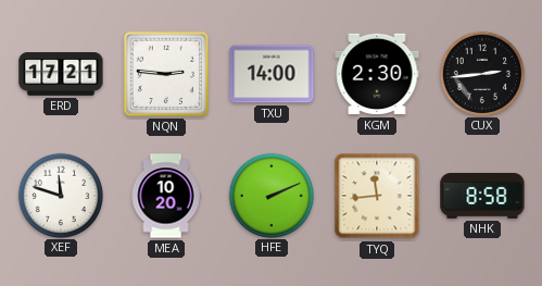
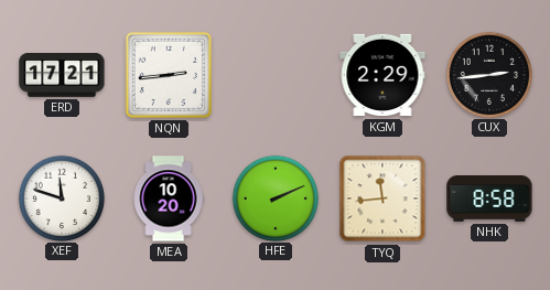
NQN: 2:46 -> 2:44 (169, 75)
TXU: 14:00 -> none (272, 74)
KGM: 2:30 -> 2:29 (382, 75)
